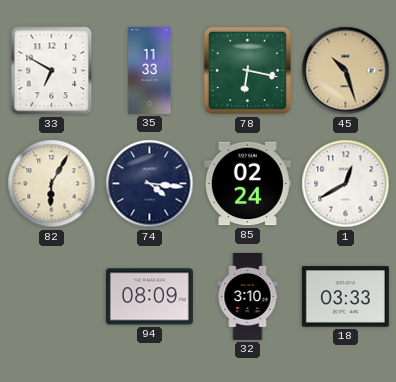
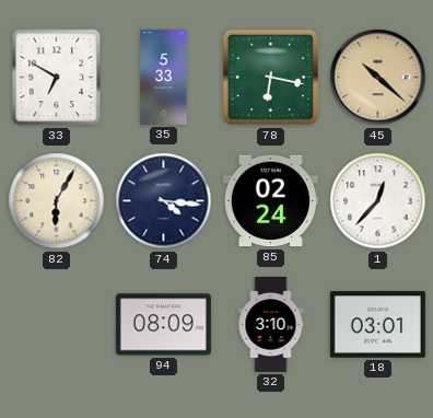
35: 11:33 -> 5:33 (164, 77)
45: 10:27 -> 10:22 (378, 78)
1: 12:40 -> 12:37 (378, 201)
18: 03:33 -> 03:01 (377, 325)
